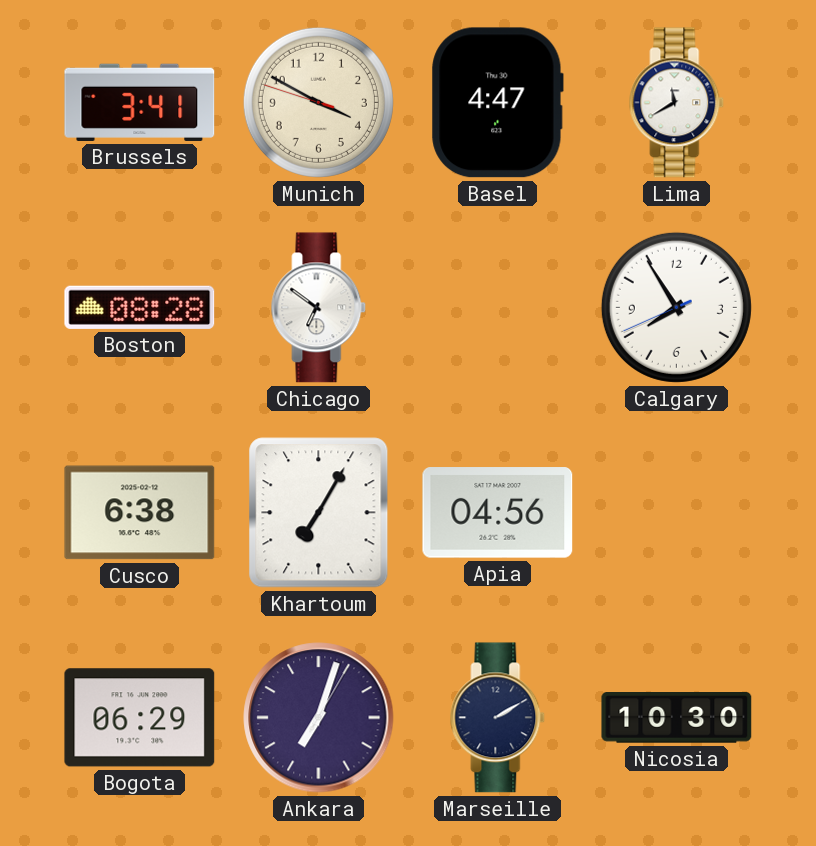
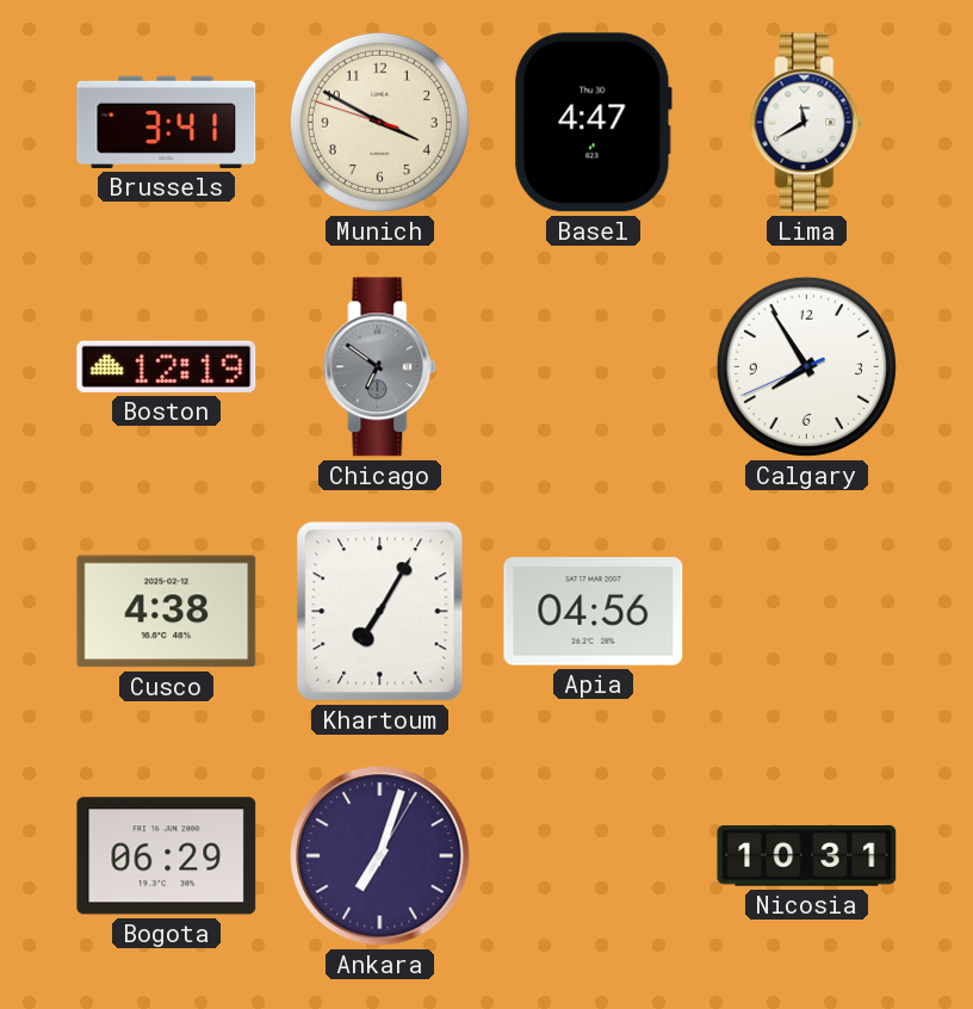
Boston: 08:28 -> 12:19 (167, 366)
Chicago dial: white -> grey (380, 367)
Cusco: 6:38 -> 4:38 (167, 612)
Marseille: 2:10 -> none (498, 718)
Nicosia: 10:30 -> 10:31 (807, 856)
